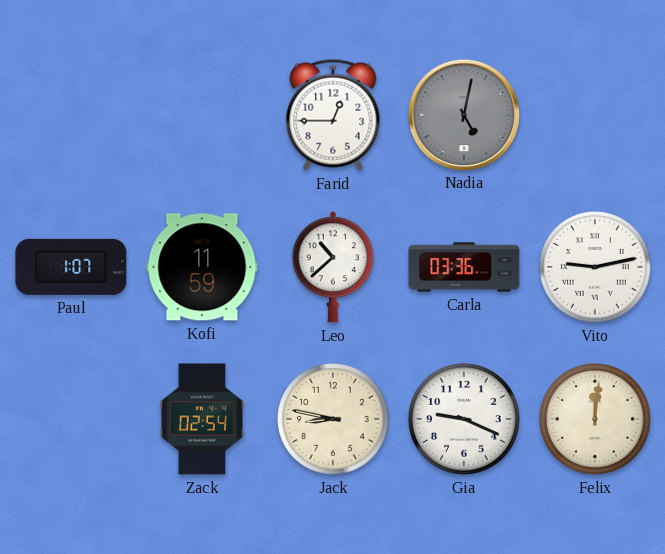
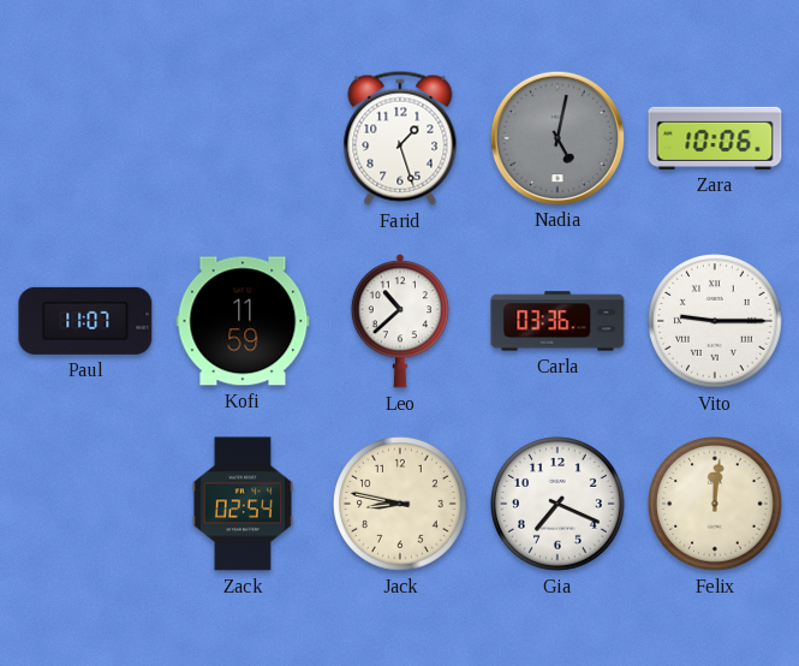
Farid: 12:45 -> 1:27 (400, 138)
Zara: none -> 10:06 (715, 138)
Paul: 1:07 -> 11:07 (85, 321)
Vito: 9:13 -> 9:15 (716, 322)
Gia: 9:19 -> 7:19 (559, 505)
